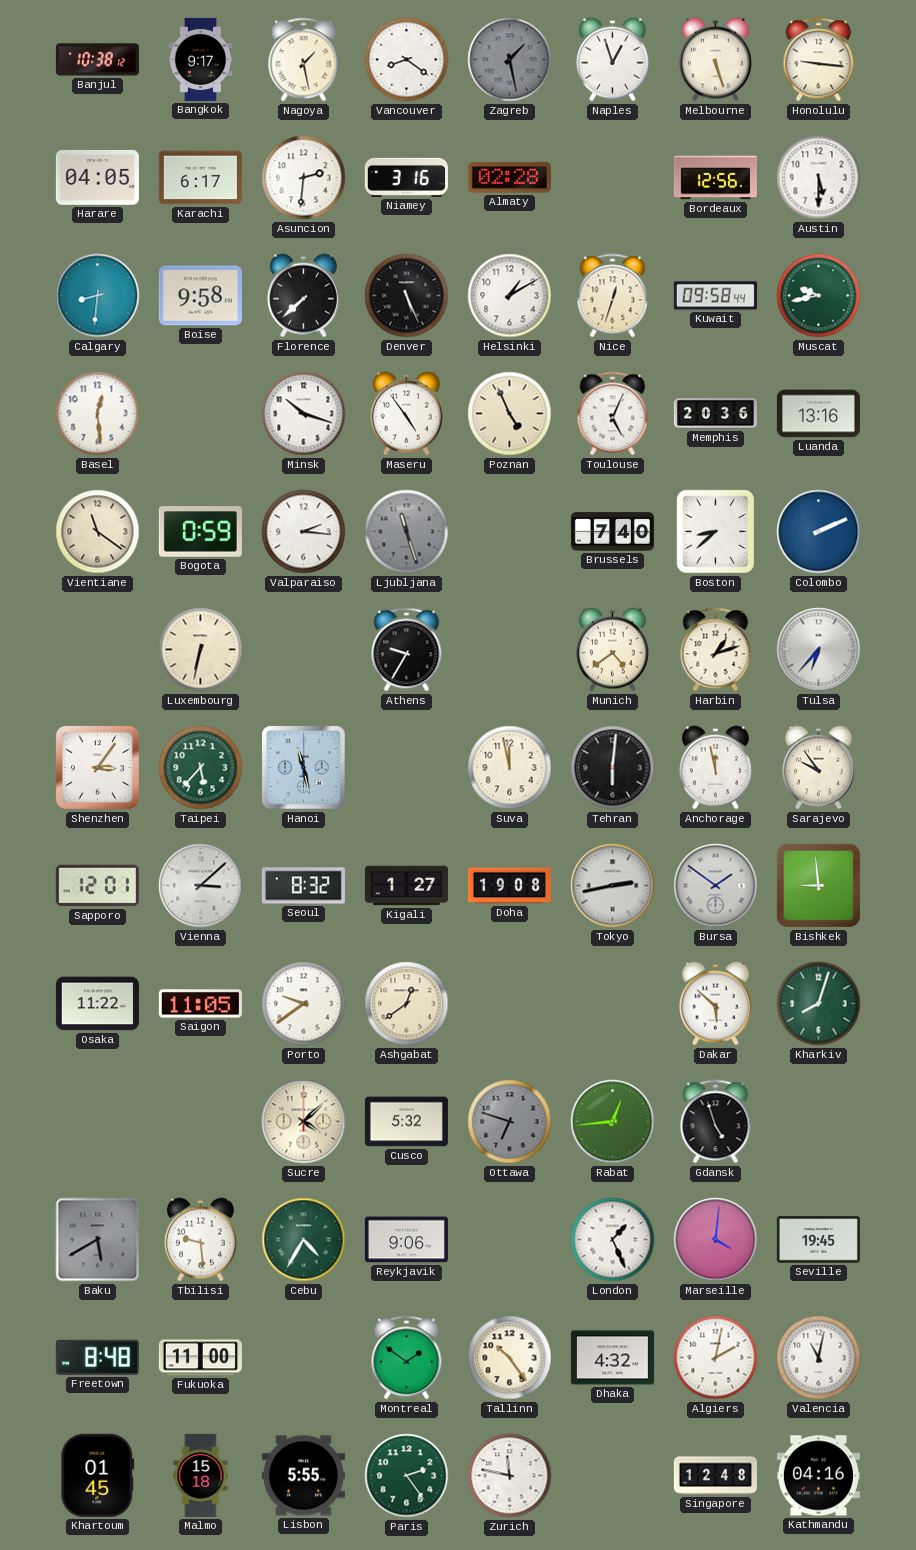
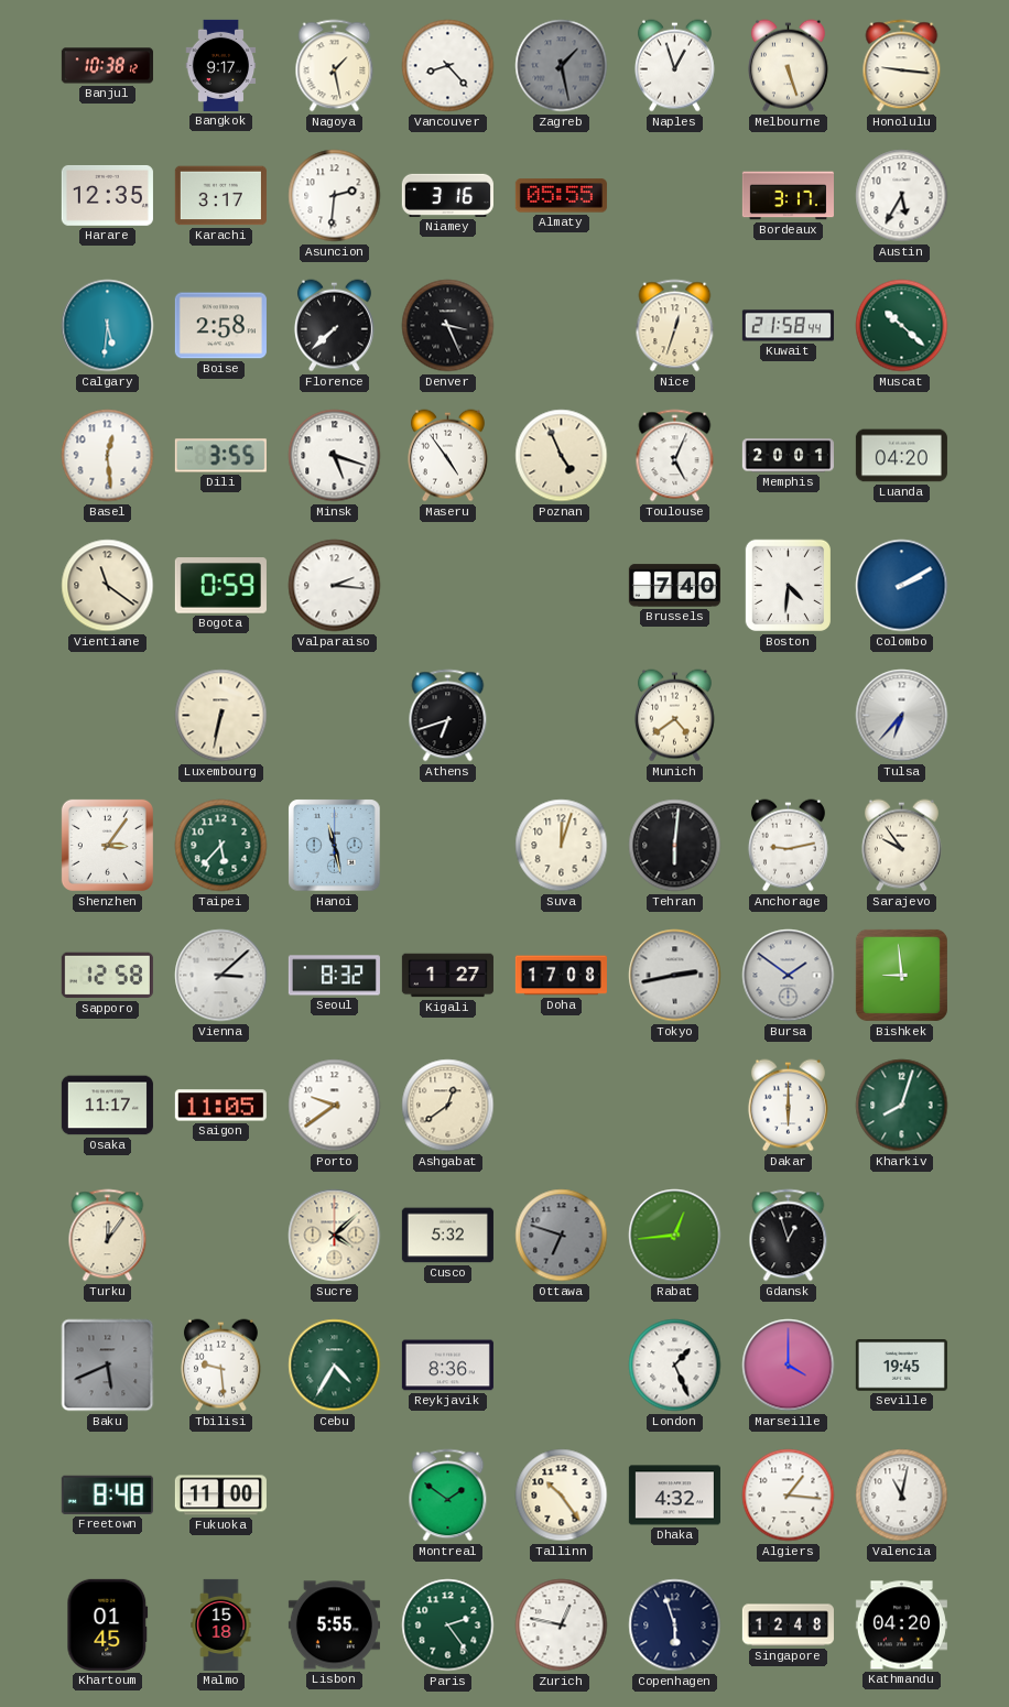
Vancouver: 8:21 -> 8:23 (448, 66)
Harare: 04:05 -> 12:35 (107, 196)
Karachi: 6:17 -> 3:17 (220, 196)
Almaty: 02:28 -> 05:55 (561, 196)
Bordeaux: 12:56 -> 3:17 (788, 196)
Austin: 5:30 -> 5:35 (902, 196)
Calgary: 8:31 -> 5:31 (108, 326)
Boise: 9:58 -> 2:58 (220, 326)
Denver: 5:26 -> 3:26 (448, 326)
Helsinki: 1:10 -> none (510, 296)
Kuwait: 09:58 -> 21:58 (788, 326)
Muscat: 9:43 -> 10:22 (902, 326)
Dili: none -> 3:55 (220, 456)
Minsk: 10:18 -> 5:18 (335, 456)
Memphis: 20:36 -> 20:01 (788, 456)
Luanda: 13:16 -> 04:20 (901, 456)
Ljubljana: 11:27 -> none (407, 532)
Boston: 8:38 -> 4:31 (788, 586)
Colombo: 2:11 -> 2:10 (902, 586)
Athens: 9:35 -> 6:42 (448, 716)
Harbin: 1:12 -> none (716, 650)
Suva: 11:58 -> 12:03 (562, 846)
Anchorage: 11:58 -> 9:13 (788, 846)
Sapporo: 12:01 -> 12:58 (107, 976)
Doha: 19:08 -> 17:08 (561, 976)
Osaka: 11:22 -> 11:17 (107, 1106)
Dakar: 5:52 -> 6:00 (788, 1106)
Turku: none -> 12:06 (108, 1236)
Gdansk: 4:57 -> 12:57 (789, 1236)
Baku: 5:40 -> 5:41 (108, 1366)
Reykjavik: 9:06 -> 8:36 (447, 1366)
Marseille: 4:01 -> 4:00 (789, 1366)
Algiers: 2:02 -> 1:16 (789, 1496)
Zurich: 11:47 -> 12:47 (562, 1626)
Copenhagen: none -> 5:57 (675, 1626)
Kathmandu: 04:16 -> 04:20 (901, 1626)
